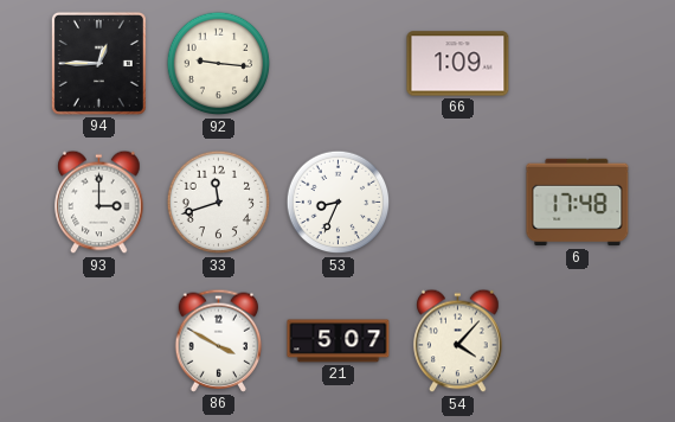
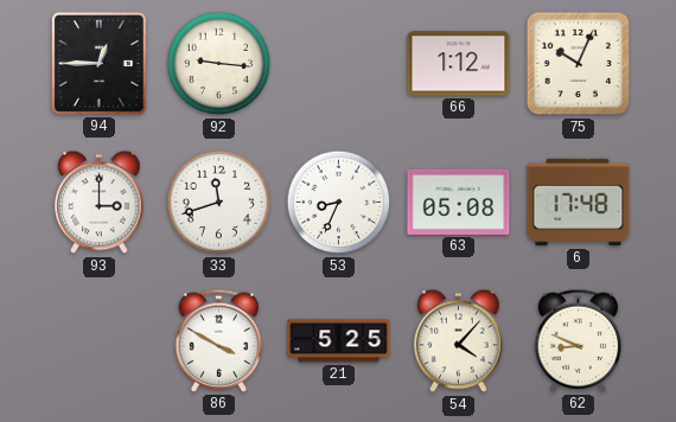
66: 1:09 -> 1:12 (459, 64)
75: none -> 10:04 (579, 64)
63: none -> 05:08 (459, 202)
21: 5:07 -> 5:25 (339, 341)
62: none -> 8:49 (579, 340)
